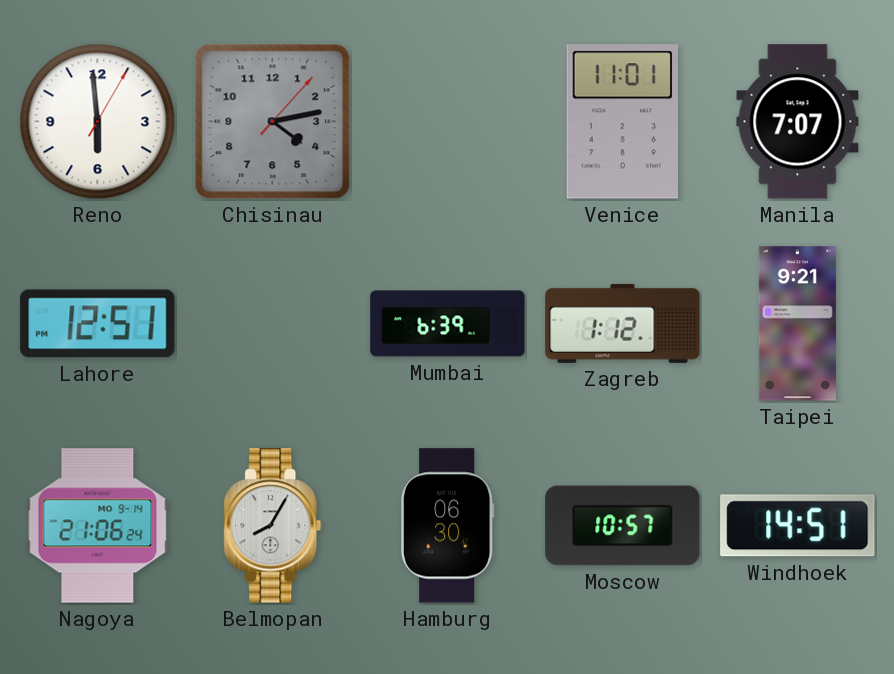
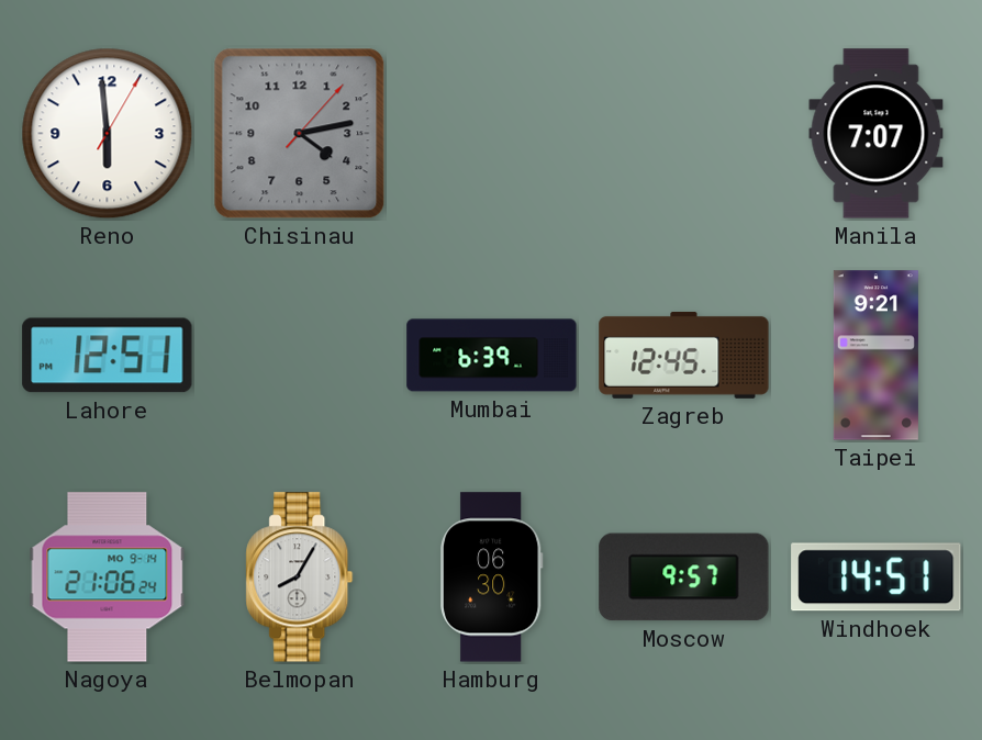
Venice: 11:01 -> none (622, 122)
Zagreb: 1:12 -> 12:45 (684, 355)
Moscow: 10:57 -> 9:57 (684, 578)
